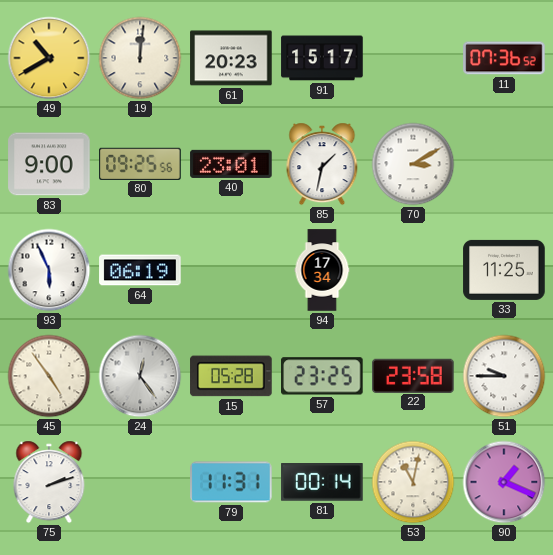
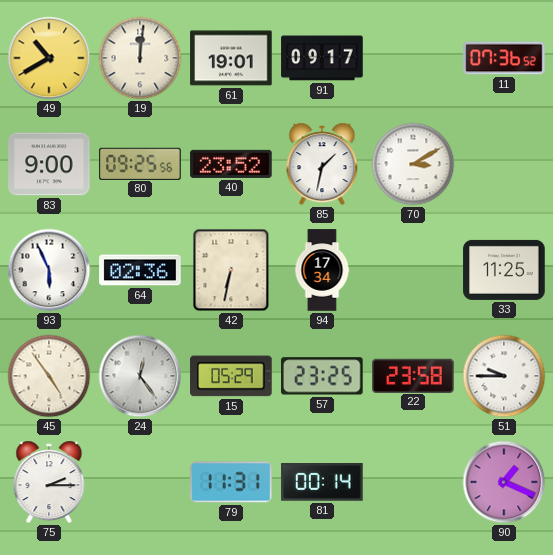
61: 20:23 -> 19:01 (231, 58)
91: 15:17 -> 09:17 (322, 58)
40: 23:01 -> 23:52 (231, 164)
64: 06:19 -> 02:36 (140, 270)
42: none -> 6:32 (231, 270)
15: 05:28 -> 05:29 (231, 376)
75: 2:12 -> 2:15 (49, 482)
53: 11:02 -> none (413, 482)
